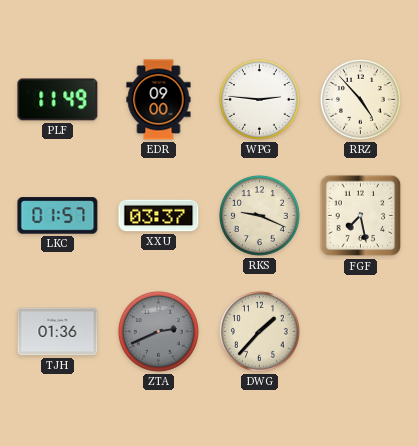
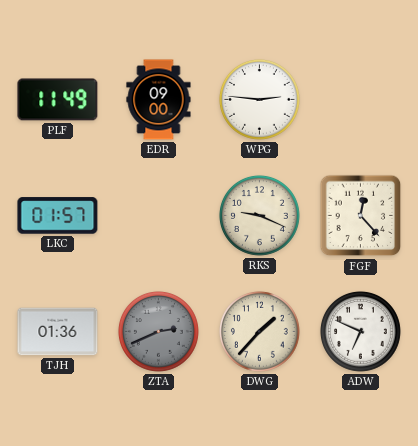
RRZ: 4:53 -> none (360, 99)
XXU: 03:37 -> none (159, 216)
FGF: 7:28 -> 12:23 (361, 216)
ADW: none -> 6:49 (360, 331)
